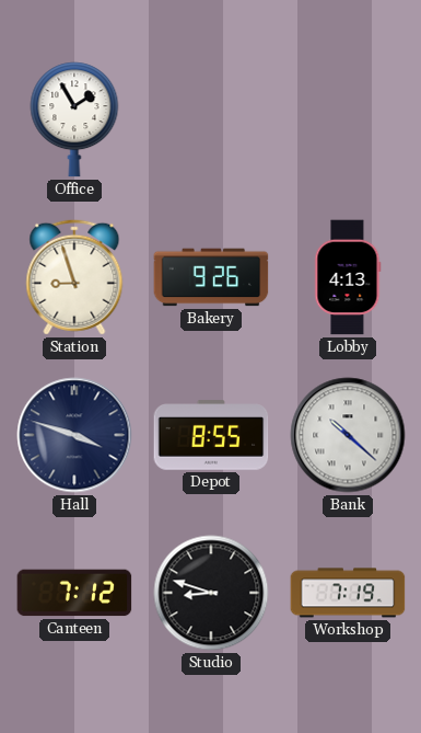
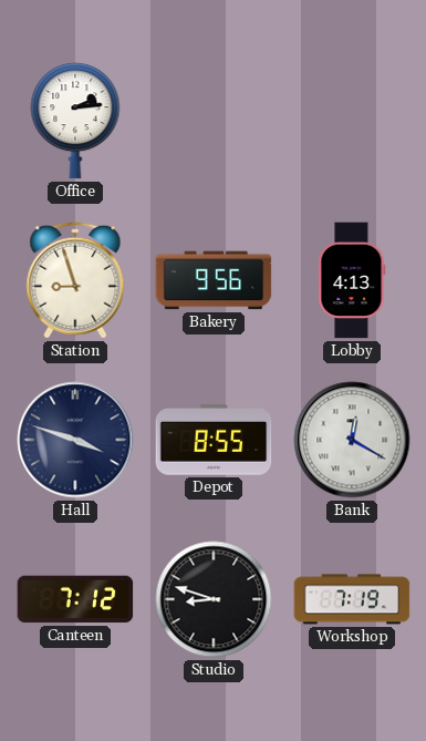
Office: 1:55 -> 2:14 (75, 121)
Bakery: 9:26 -> 9:56 (214, 280)
Bank: 10:22 -> 12:20 (352, 440)
